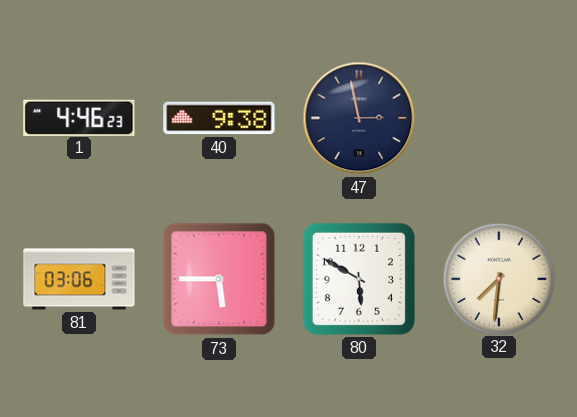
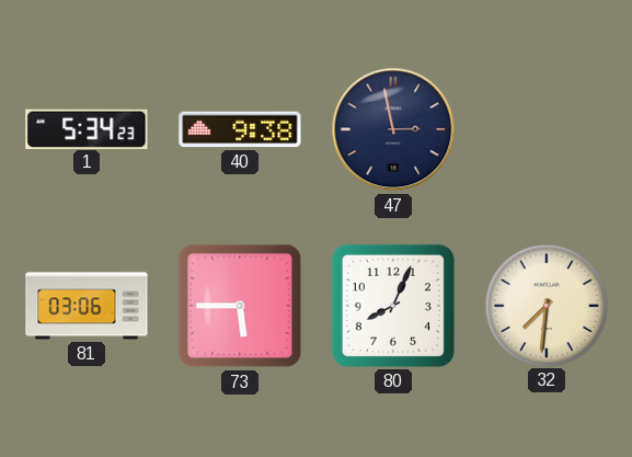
1: 4:46 -> 5:34 (87, 128)
80: 5:50 -> 8:04 (393, 306)
